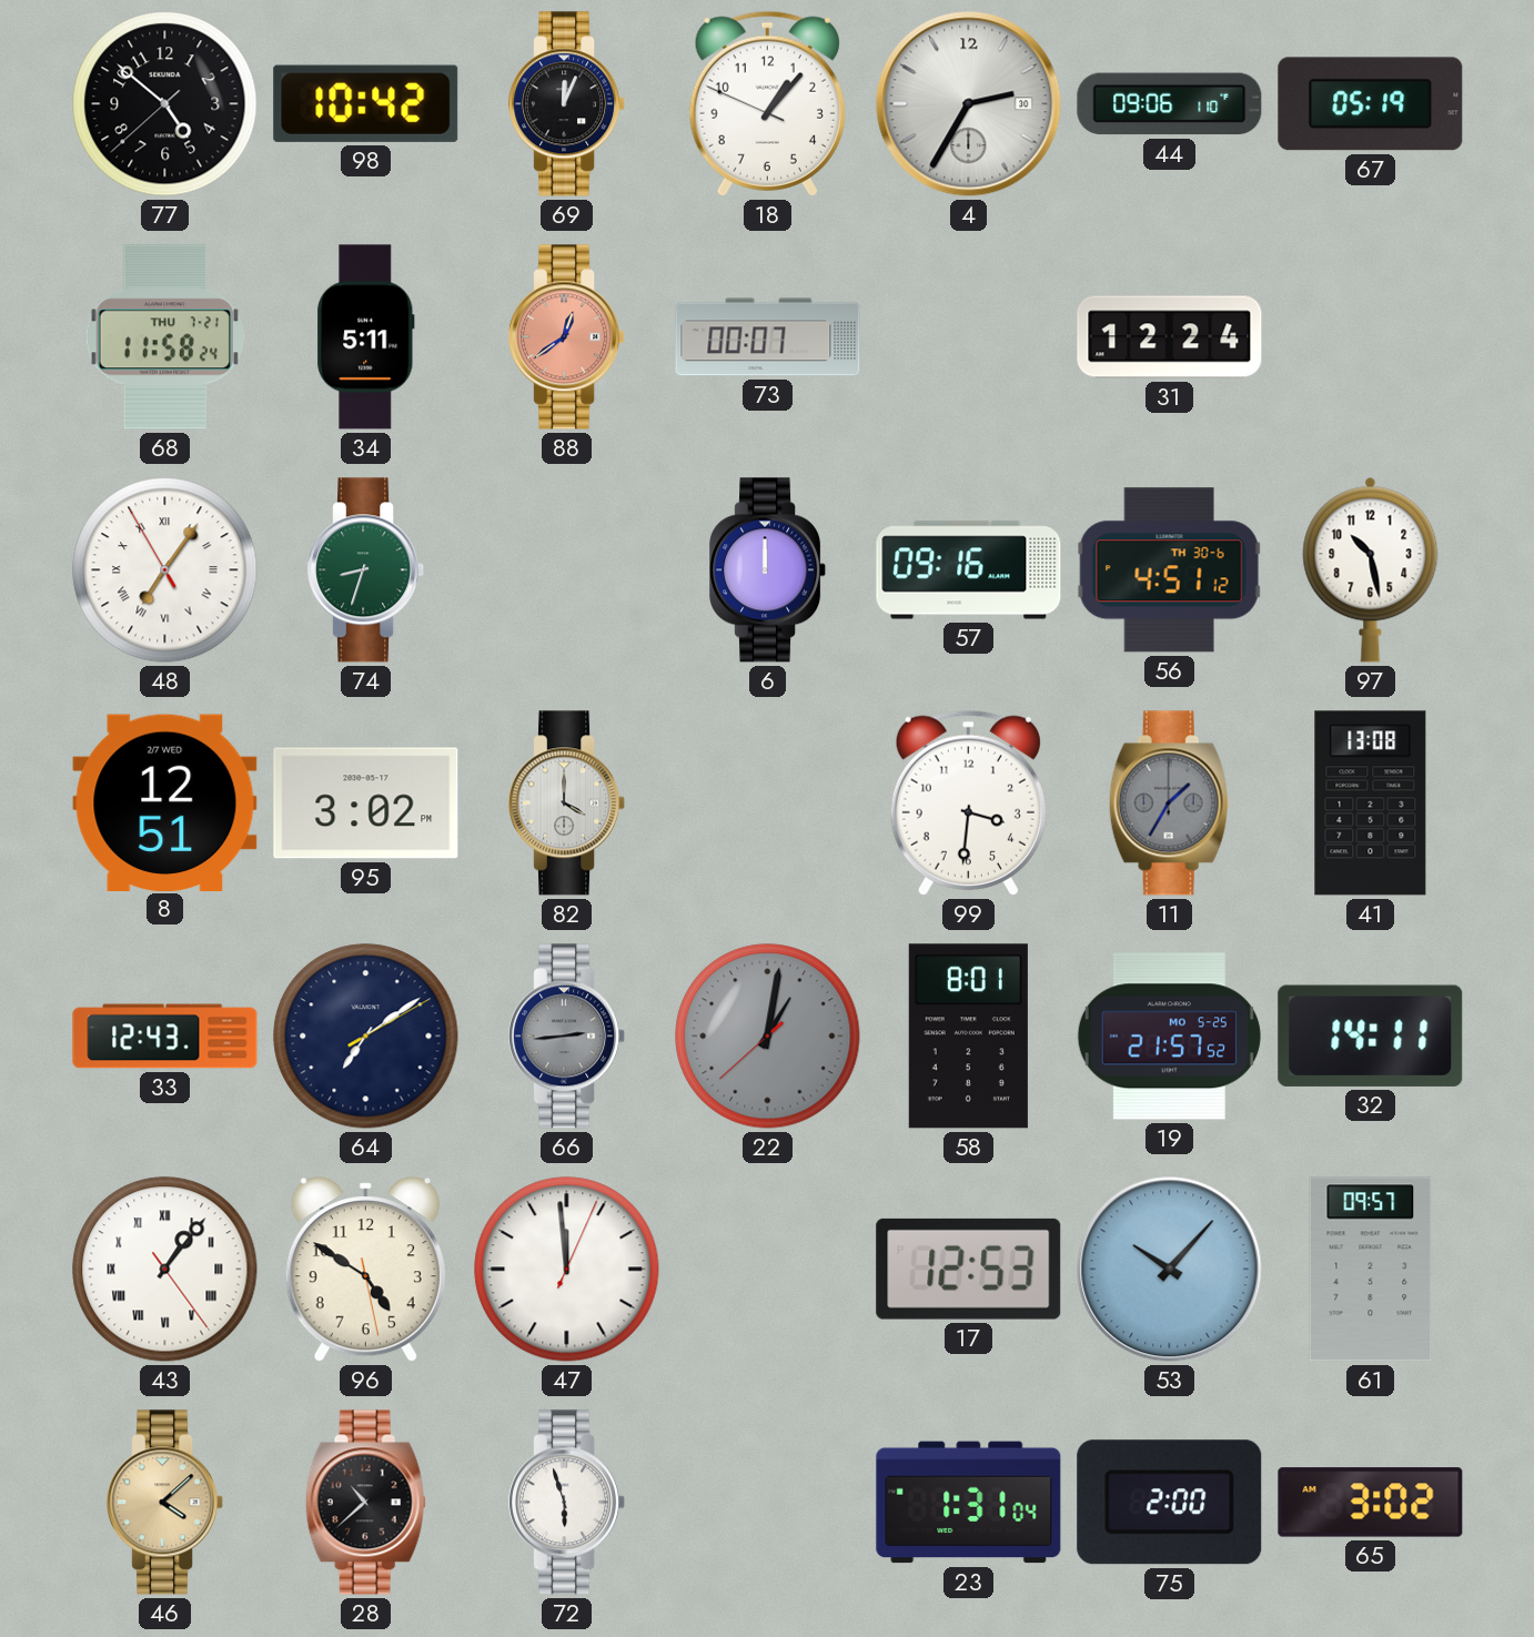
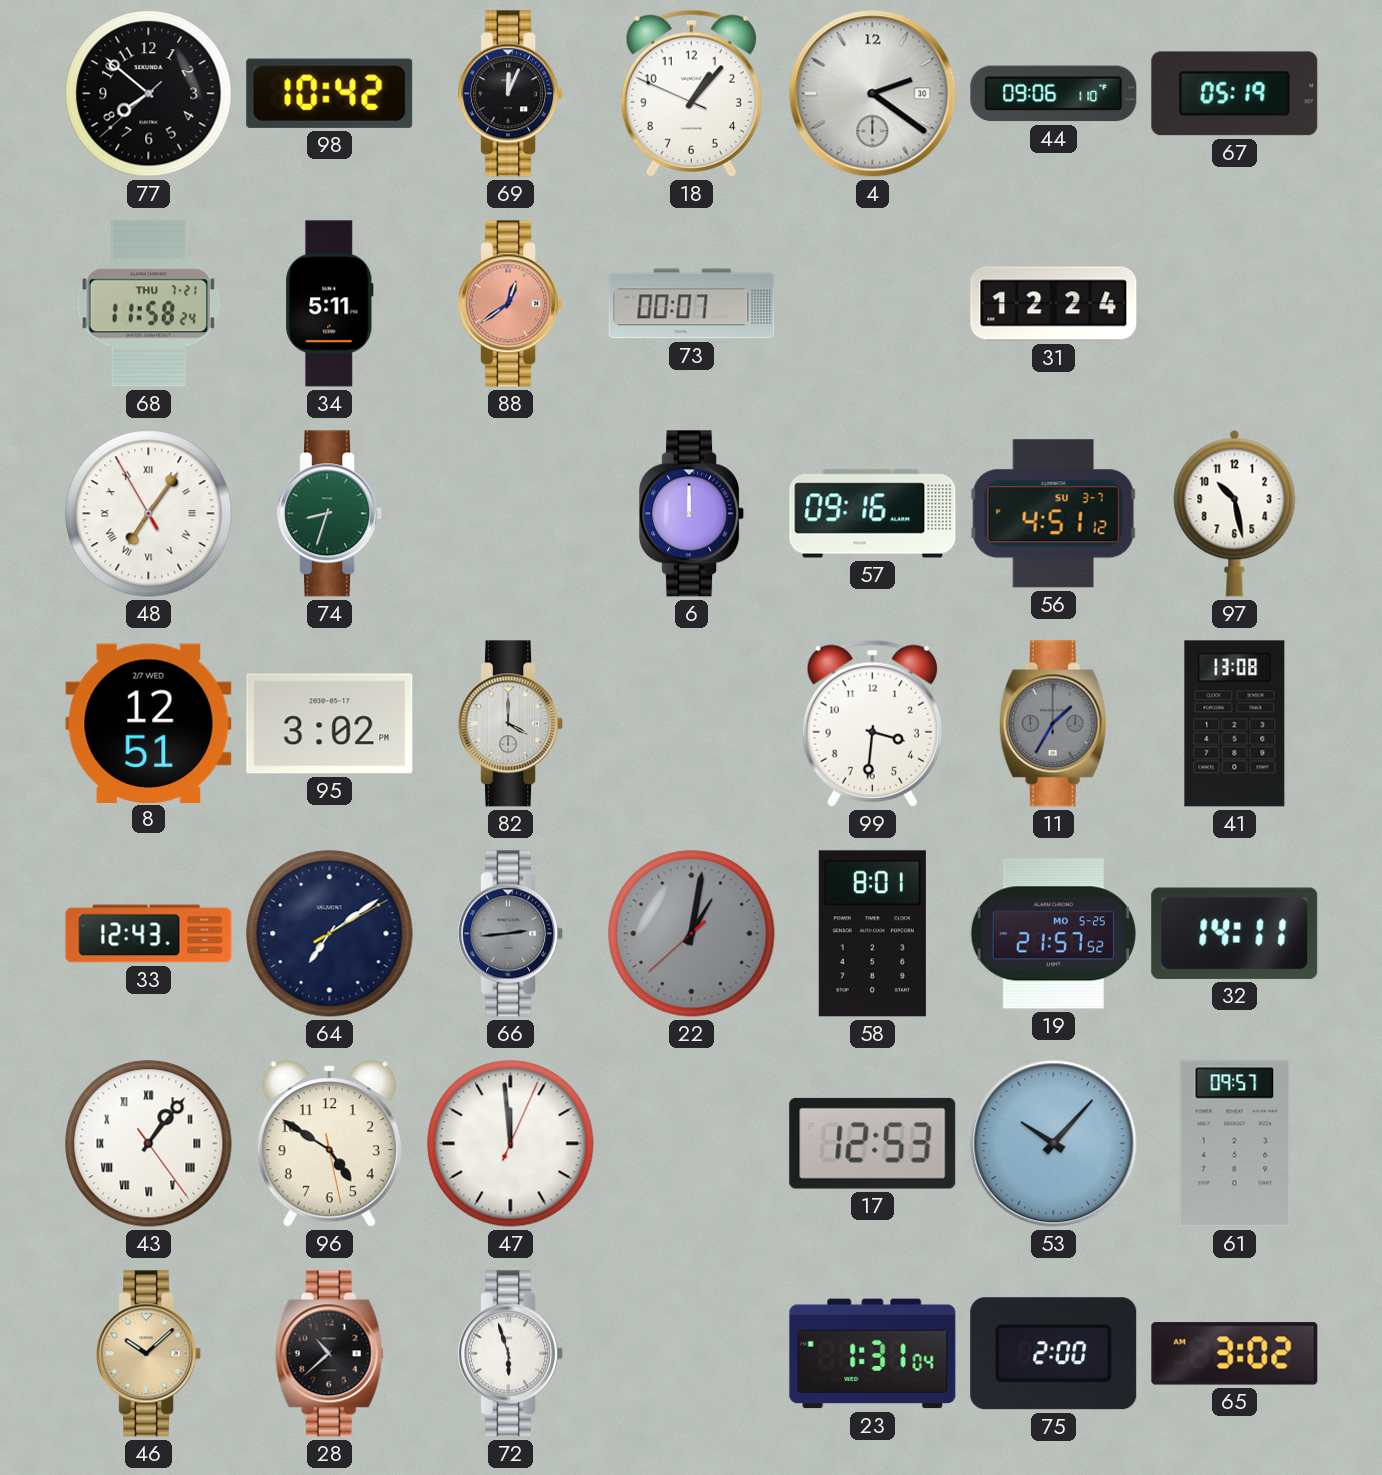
77: 4:51 -> 7:51 (149, 94)
4: 2:35 -> 2:21 (873, 94)
56 date: TH 30-6 -> SU 3-7 (1053, 514)
46: 4:08 -> 10:08 (149, 1354)
